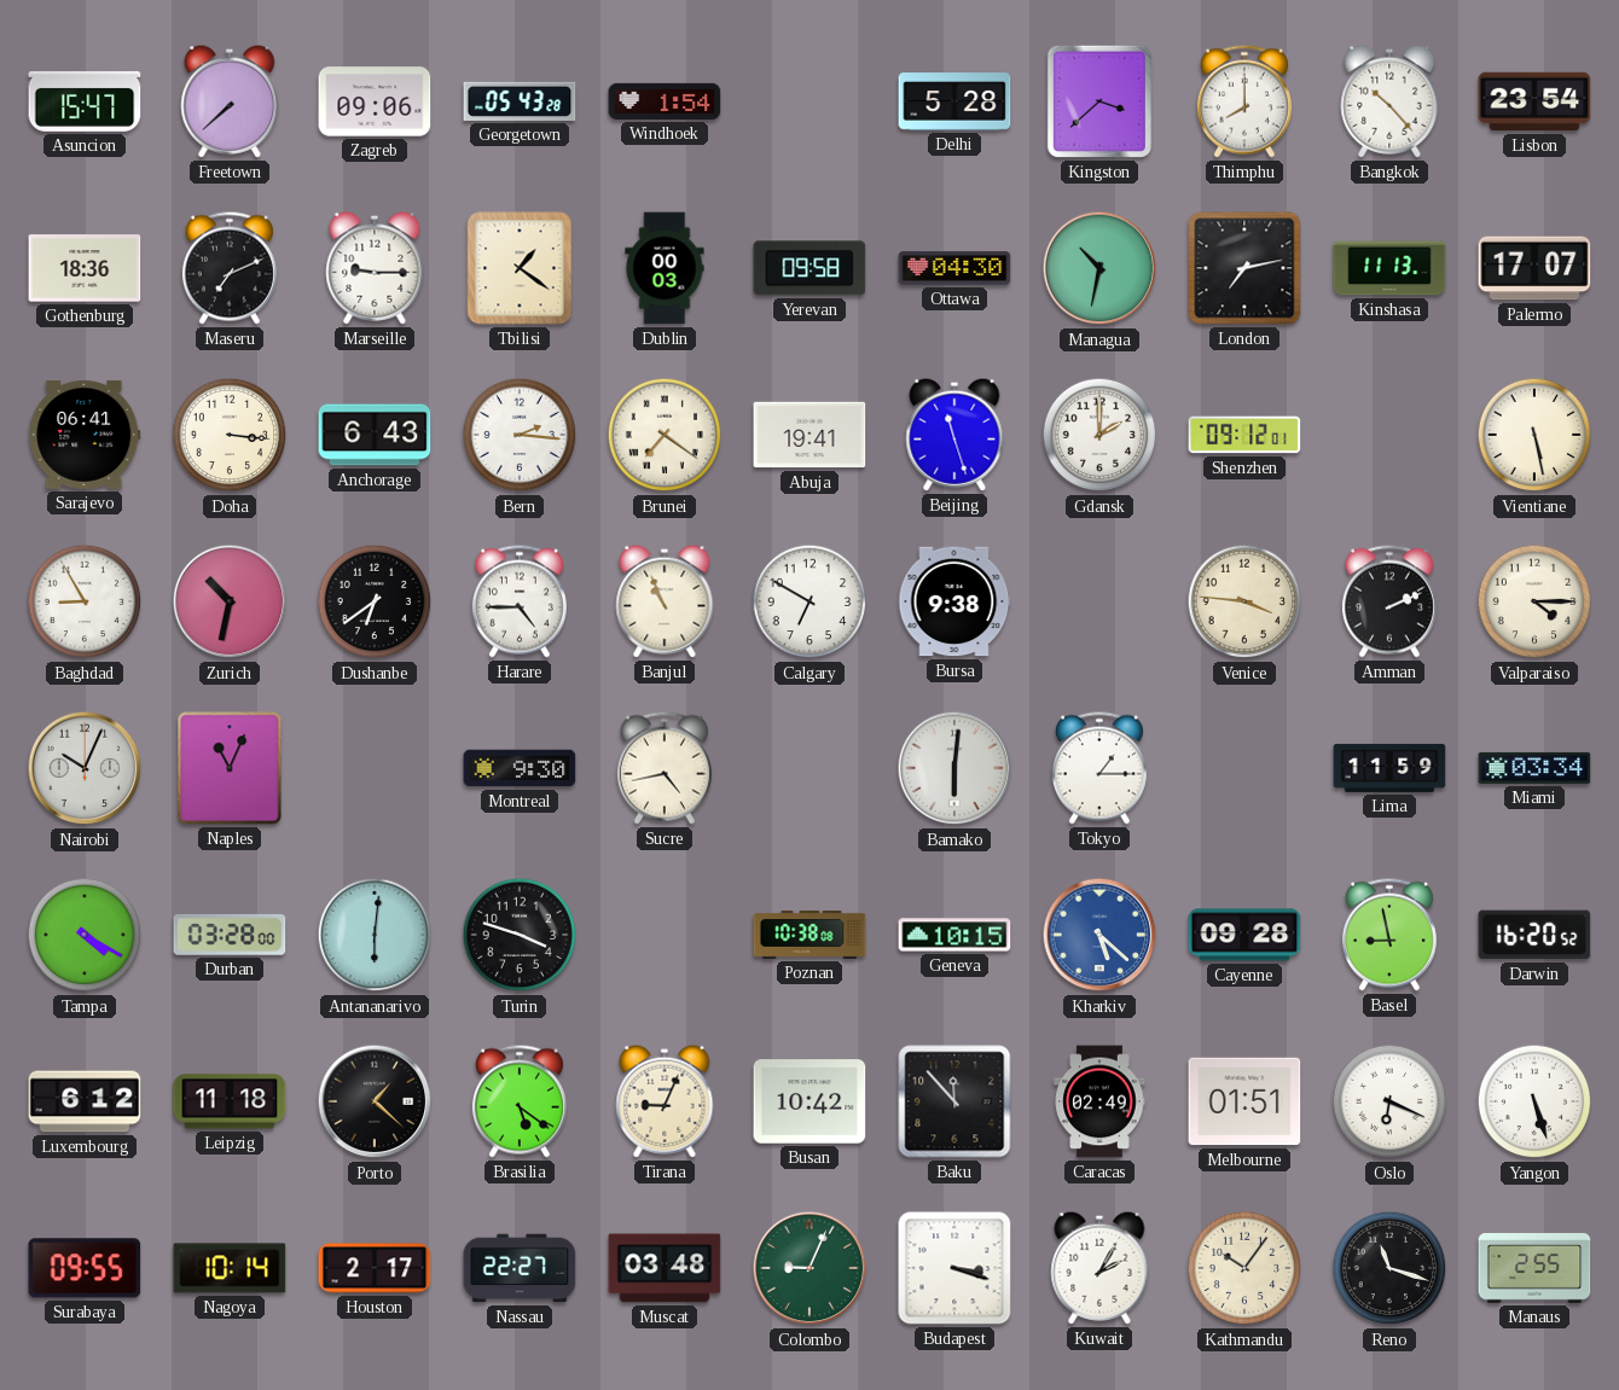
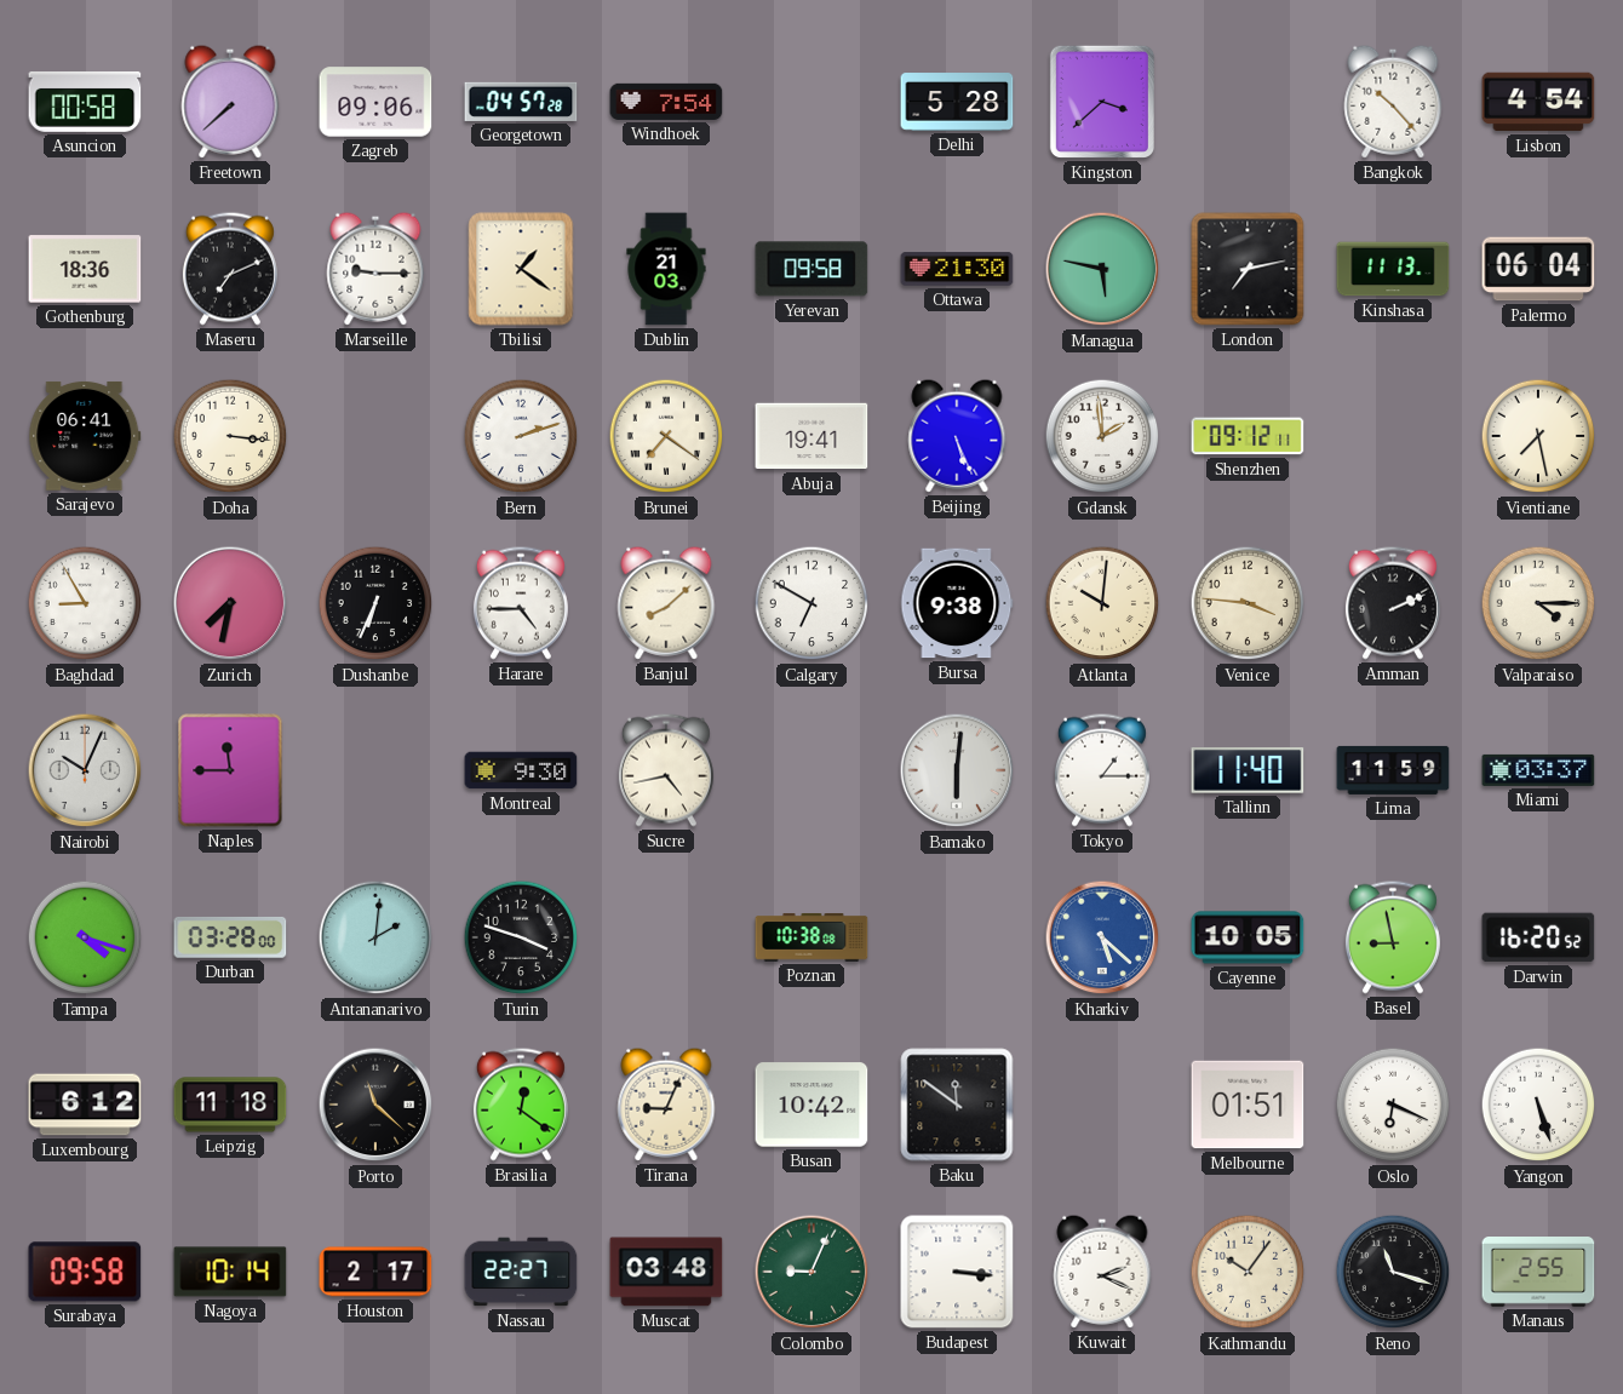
Asuncion: 15:47 -> 00:58 (85, 102)
Georgetown: 05:43 -> 04:57 (521, 102)
Windhoek: 1:54 -> 7:54 (666, 102)
Thimphu: 8:00 -> none (1244, 101)
Lisbon: 23:54 -> 4:54 (1538, 102)
Dublin: 00:03 -> 21:03 (666, 269)
Ottawa: 04:30 -> 21:30 (957, 269)
Managua: 10:32 -> 5:47 (1102, 269)
Palermo: 17:07 -> 06:04 (1538, 269)
Anchorage: 6:43 -> none (375, 435)
Bern: 2:16 -> 2:12 (521, 436)
Beijing: 11:27 -> 5:26 (957, 436)
Gdansk: 2:00 -> 1:59 (1102, 436)
Shenzhen: 09:12:01 -> 09:12:11 (1248, 436)
Vientiane: 5:28 -> 7:28 (1538, 436)
Zurich: 10:32 -> 7:32 (230, 603)
Dushanbe: 6:39 -> 6:34 (375, 603)
Banjul: 10:56 -> 8:08 (666, 603)
Atlanta: none -> 10:01 (1102, 603)
Naples: 11:04 -> 11:45 (230, 770)
Tallinn: none -> 11:40 (1248, 771)
Miami: 03:34 -> 03:37 (1538, 770)
Tampa: 4:20 -> 4:18 (85, 937)
Antananarivo: 6:01 -> 2:01 (375, 937)
Geneva: 10:15 -> none (954, 935)
Cayenne: 09:28 -> 10:05 (1248, 937)
Porto: 1:22 -> 11:22 (375, 1105)
Brasilia: 5:21 -> 12:21 (521, 1105)
Baku: 11:53 -> 11:51 (957, 1105)
Caracas: 02:49 -> none (1099, 1101)
Surabaya: 09:55 -> 09:58 (85, 1272)
Budapest: 3:18 -> 3:16 (957, 1272)
Kuwait: 2:05 -> 2:19 (1102, 1272)
